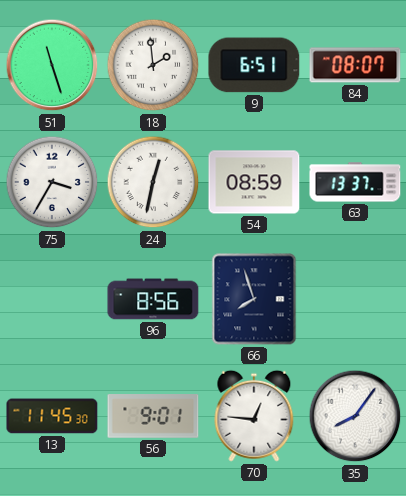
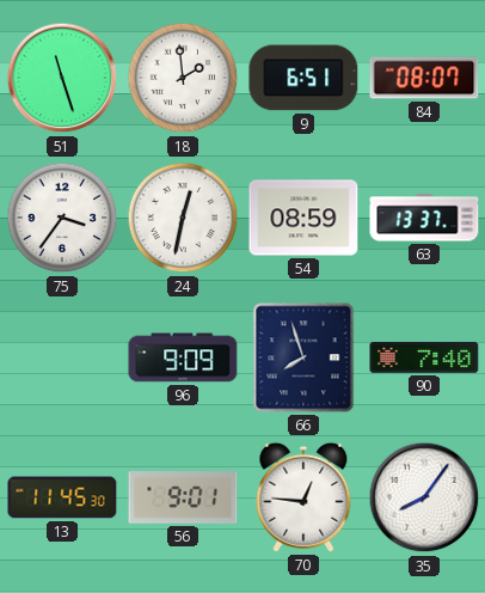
75: 3:35 -> 3:36 (62, 218)
96: 8:56 -> 9:09 (183, 357)
90: none -> 7:40 (424, 357)
